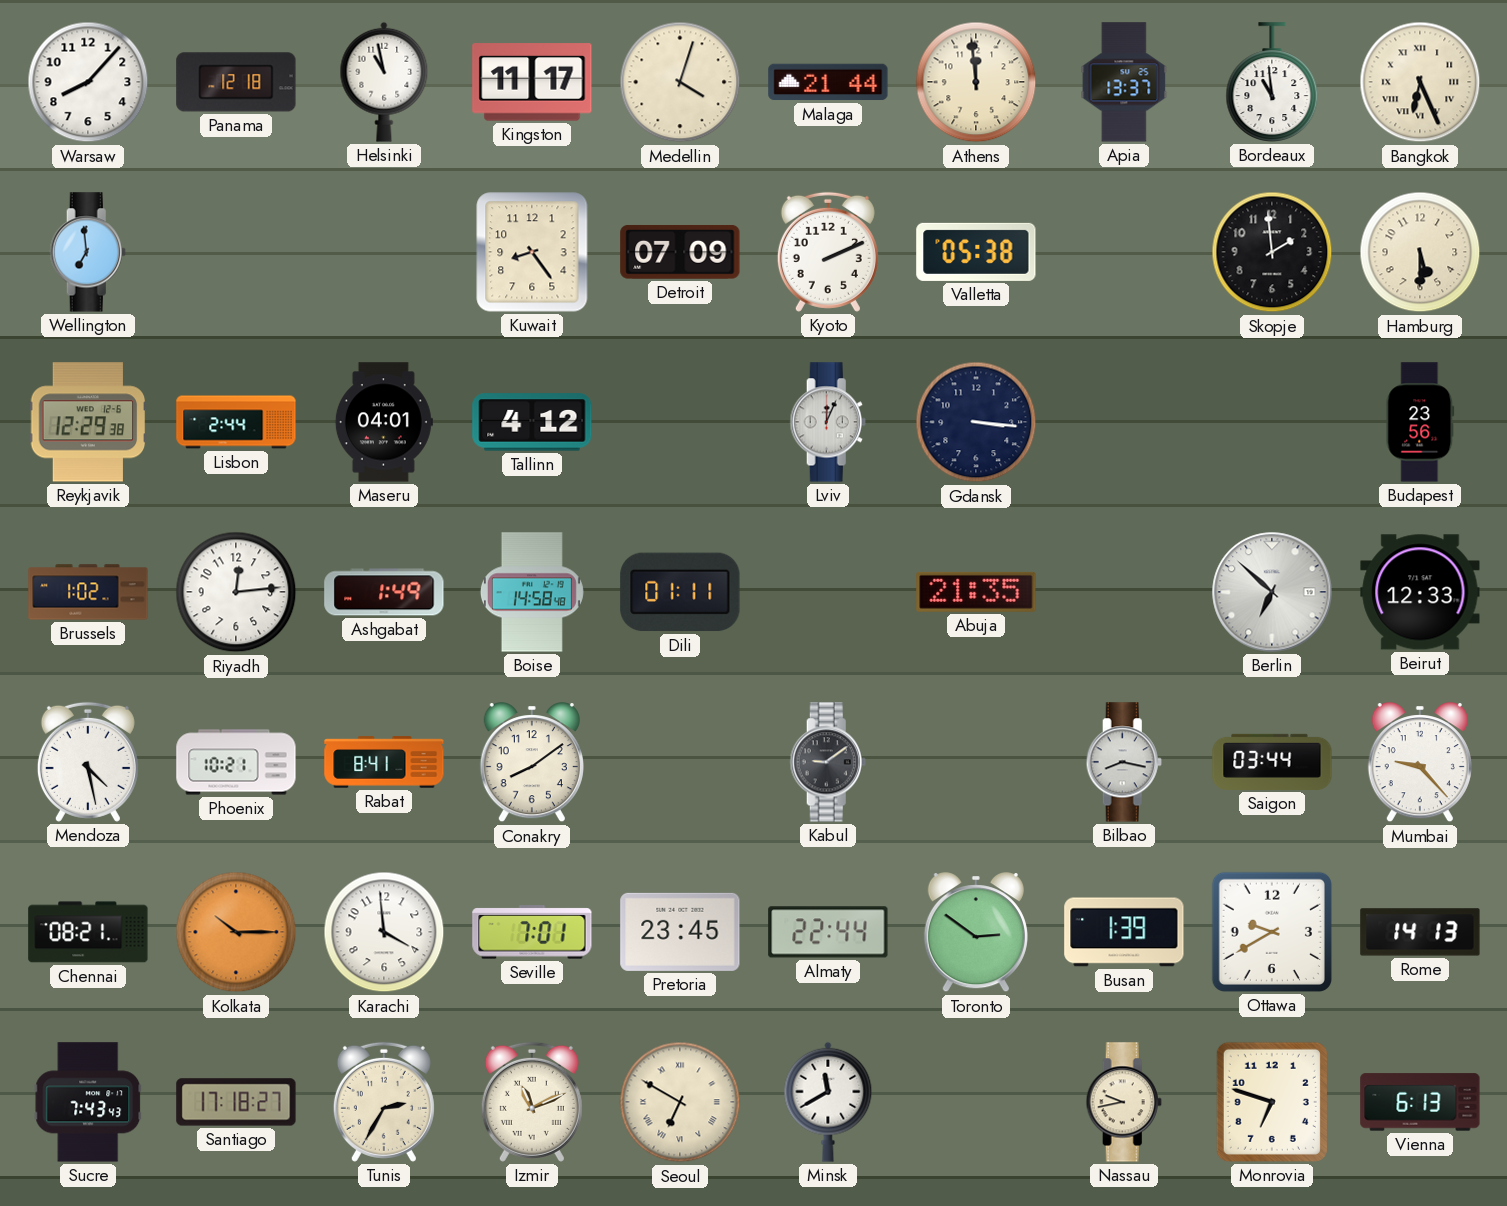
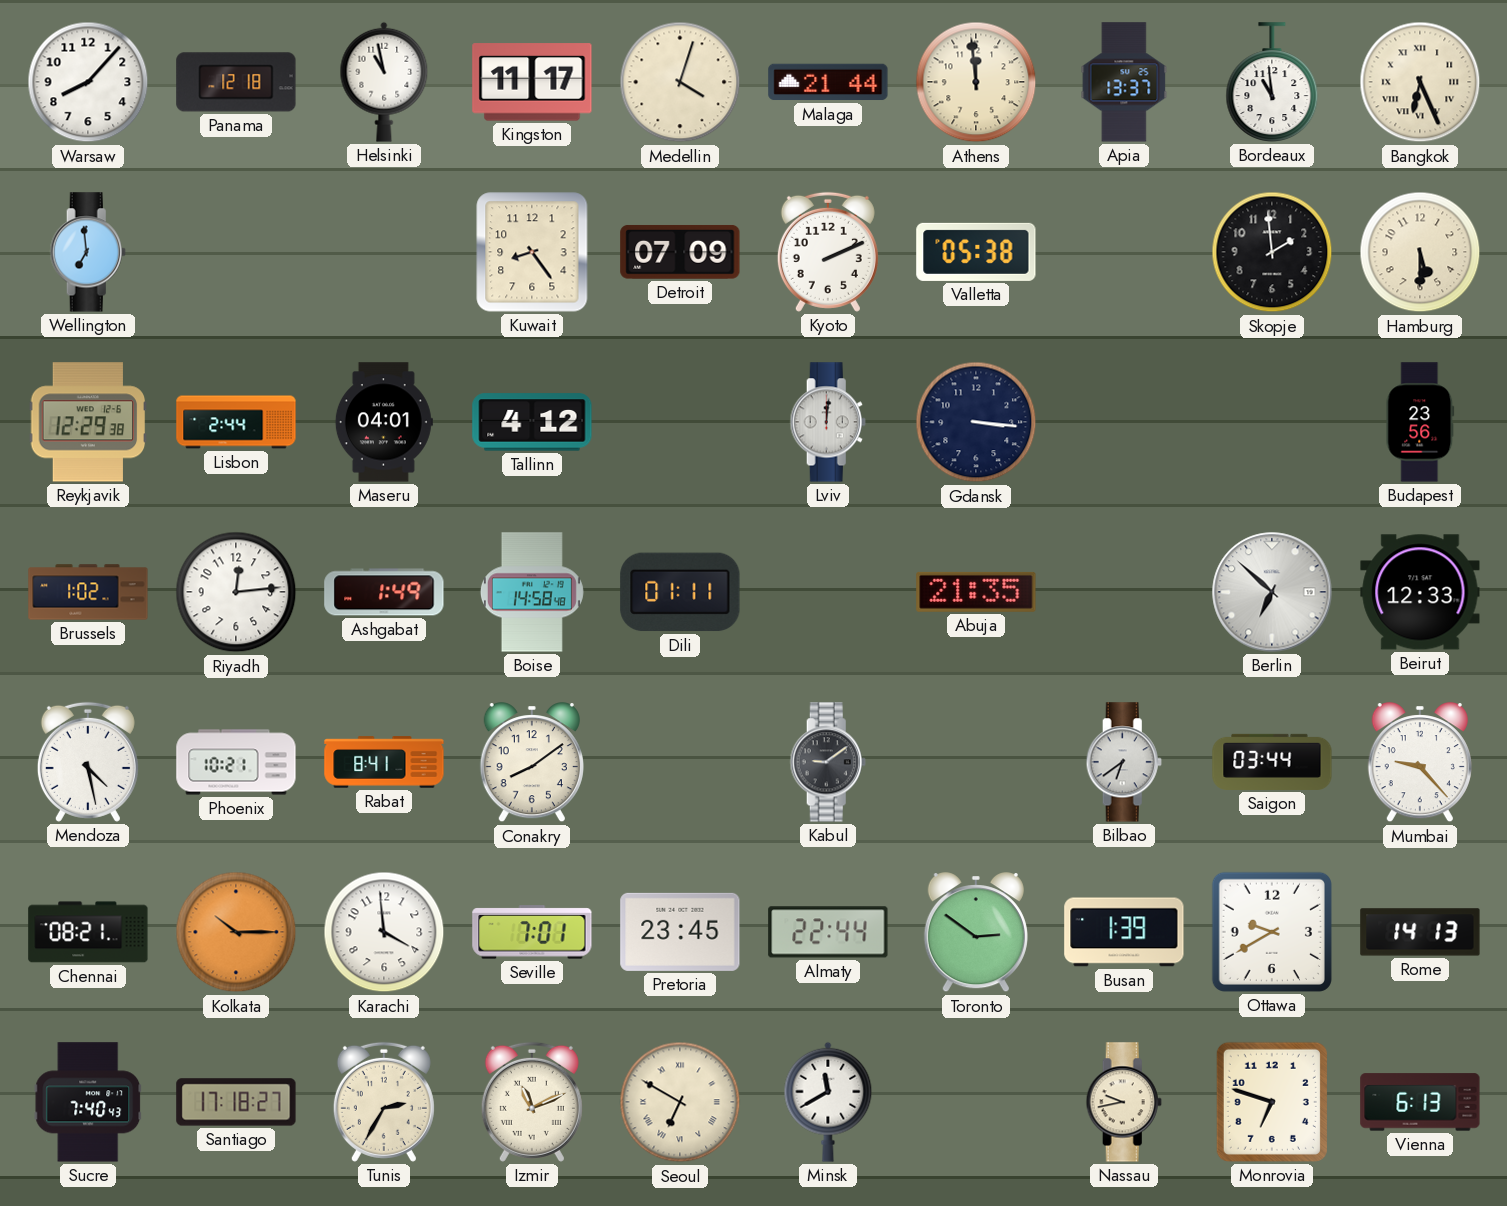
Lviv: 12:04 -> 12:01 (828, 422)
Bilbao: 8:17 -> 6:39 (1124, 762)
Sucre: 7:43 -> 7:40 (88, 1102)
